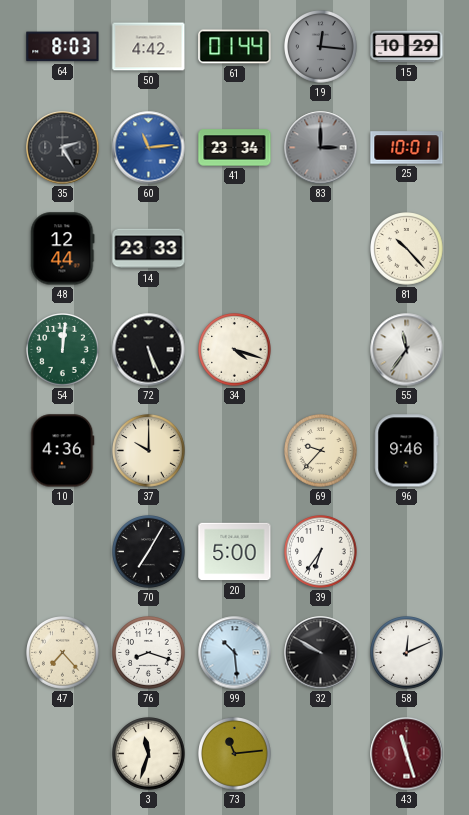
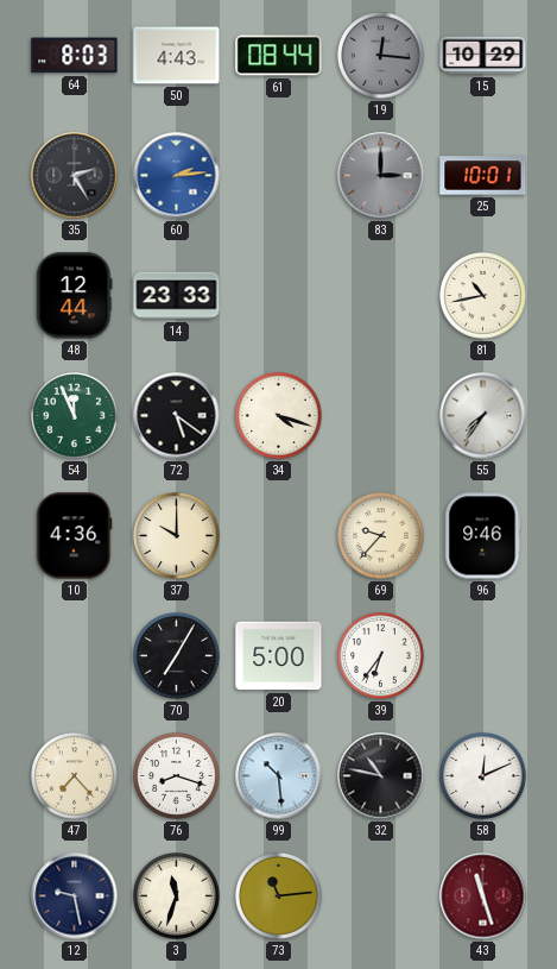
50: 4:42 -> 4:43 (177, 56)
61: 01:44 -> 08:44 (279, 56)
60: 11:14 -> 2:14 (177, 176)
41: 23:34 -> none (235, 148)
81: 10:23 -> 10:43 (483, 296)
54: 12:01 -> 11:56 (75, 416)
72: 5:26 -> 5:21 (177, 416)
55: 11:36 -> 7:36 (483, 416)
32: 9:50 -> 10:47 (381, 776)
12: none -> 9:28 (75, 896)
